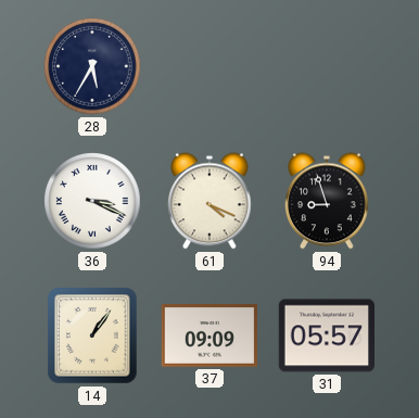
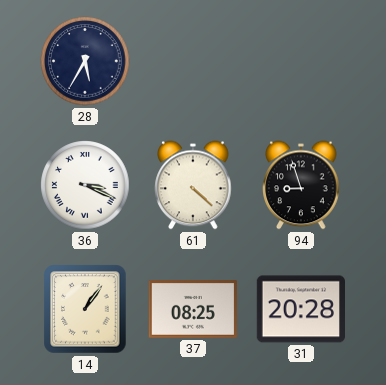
61: 4:19 -> 4:22 (193, 185)
37: 09:09 -> 08:25 (192, 310)
31: 05:57 -> 20:28 (300, 309)
